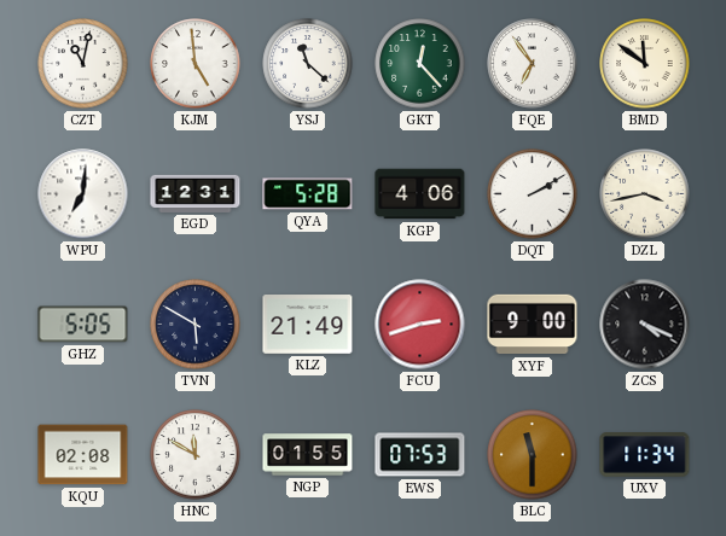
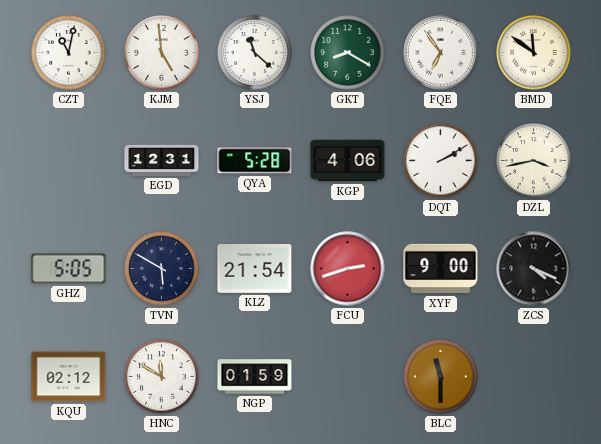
GKT: 12:23 -> 8:20 (348, 53)
WPU: 7:01 -> none (83, 194)
KLZ: 21:49 -> 21:54 (255, 269)
KQU: 02:08 -> 02:12 (69, 377)
NGP: 01:55 -> 01:59 (255, 377)
EWS: 07:53 -> none (420, 455)
UXV: 11:34 -> none (645, 455)
